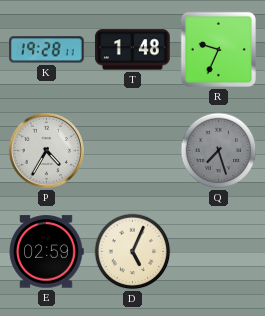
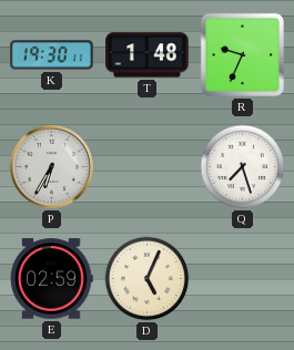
K: 19:28 -> 19:30 (52, 55)
P: 4:35 -> 6:35 (51, 166)
Q dial: grey -> white (243, 167)
